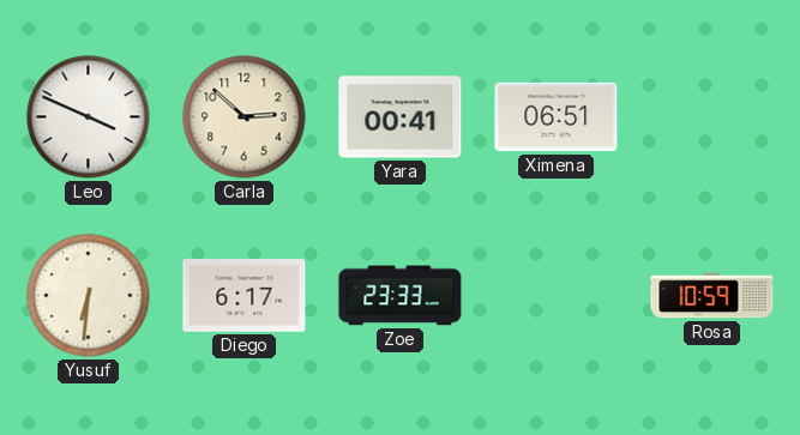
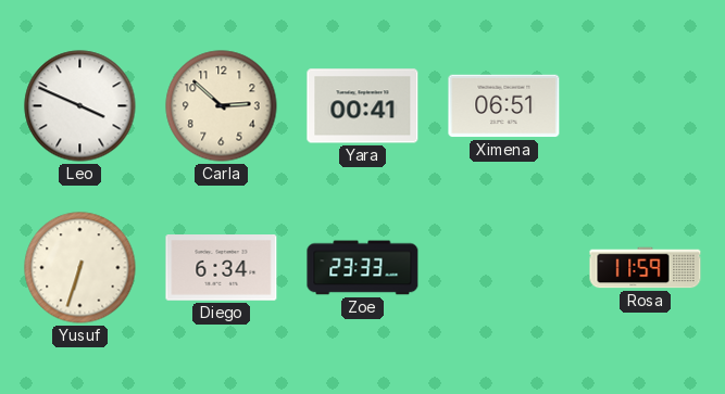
Yusuf: 6:31 -> 6:33 (80, 268)
Diego: 6:17 -> 6:34 (222, 268)
Rosa: 10:59 -> 11:59 (646, 268)
